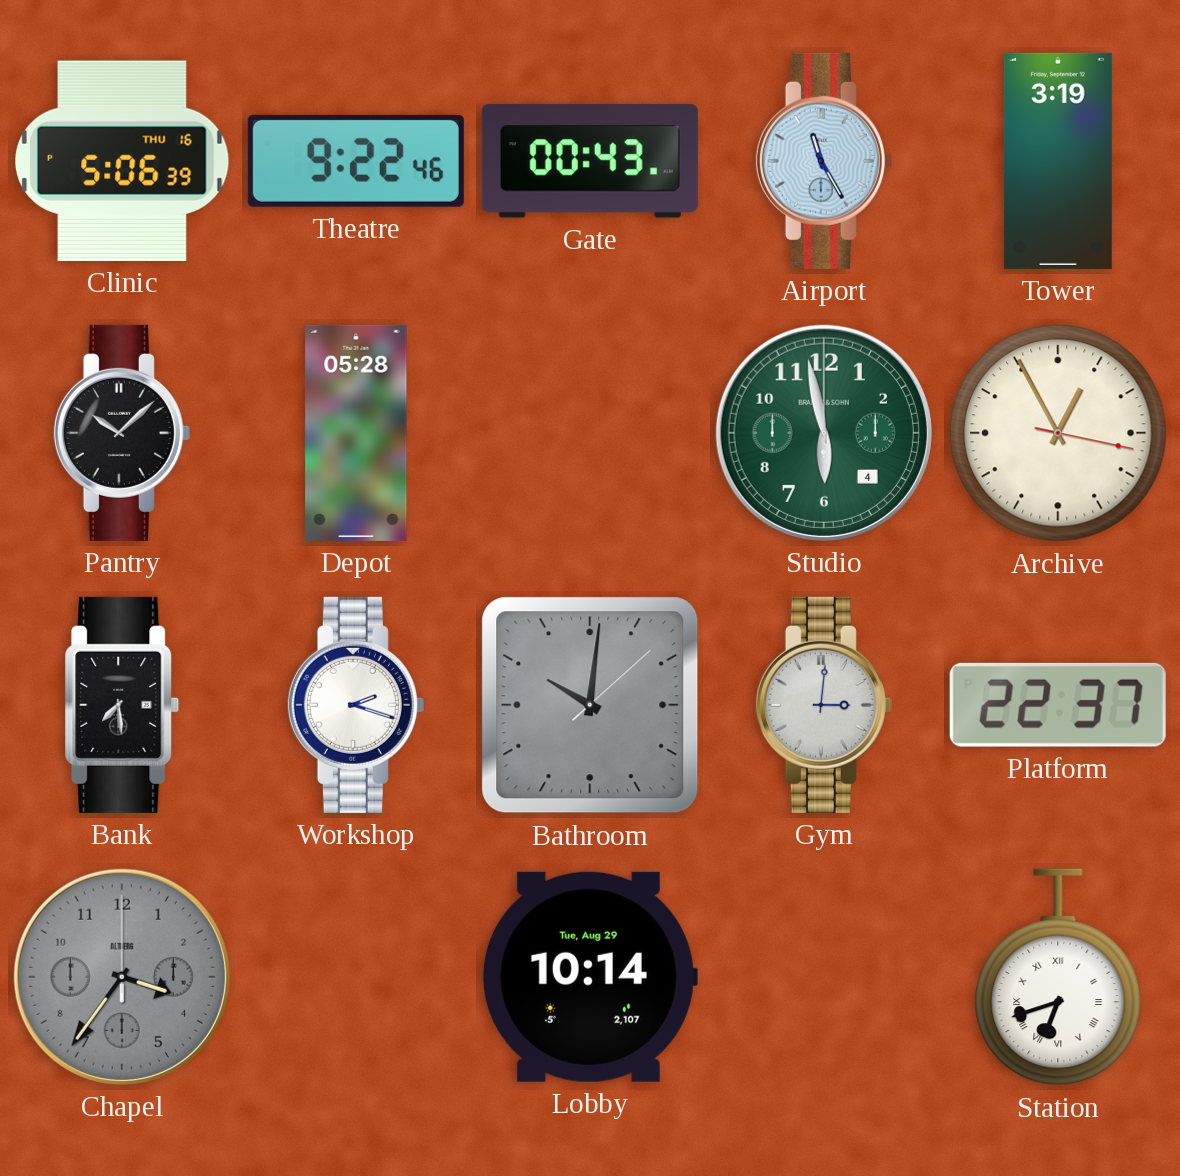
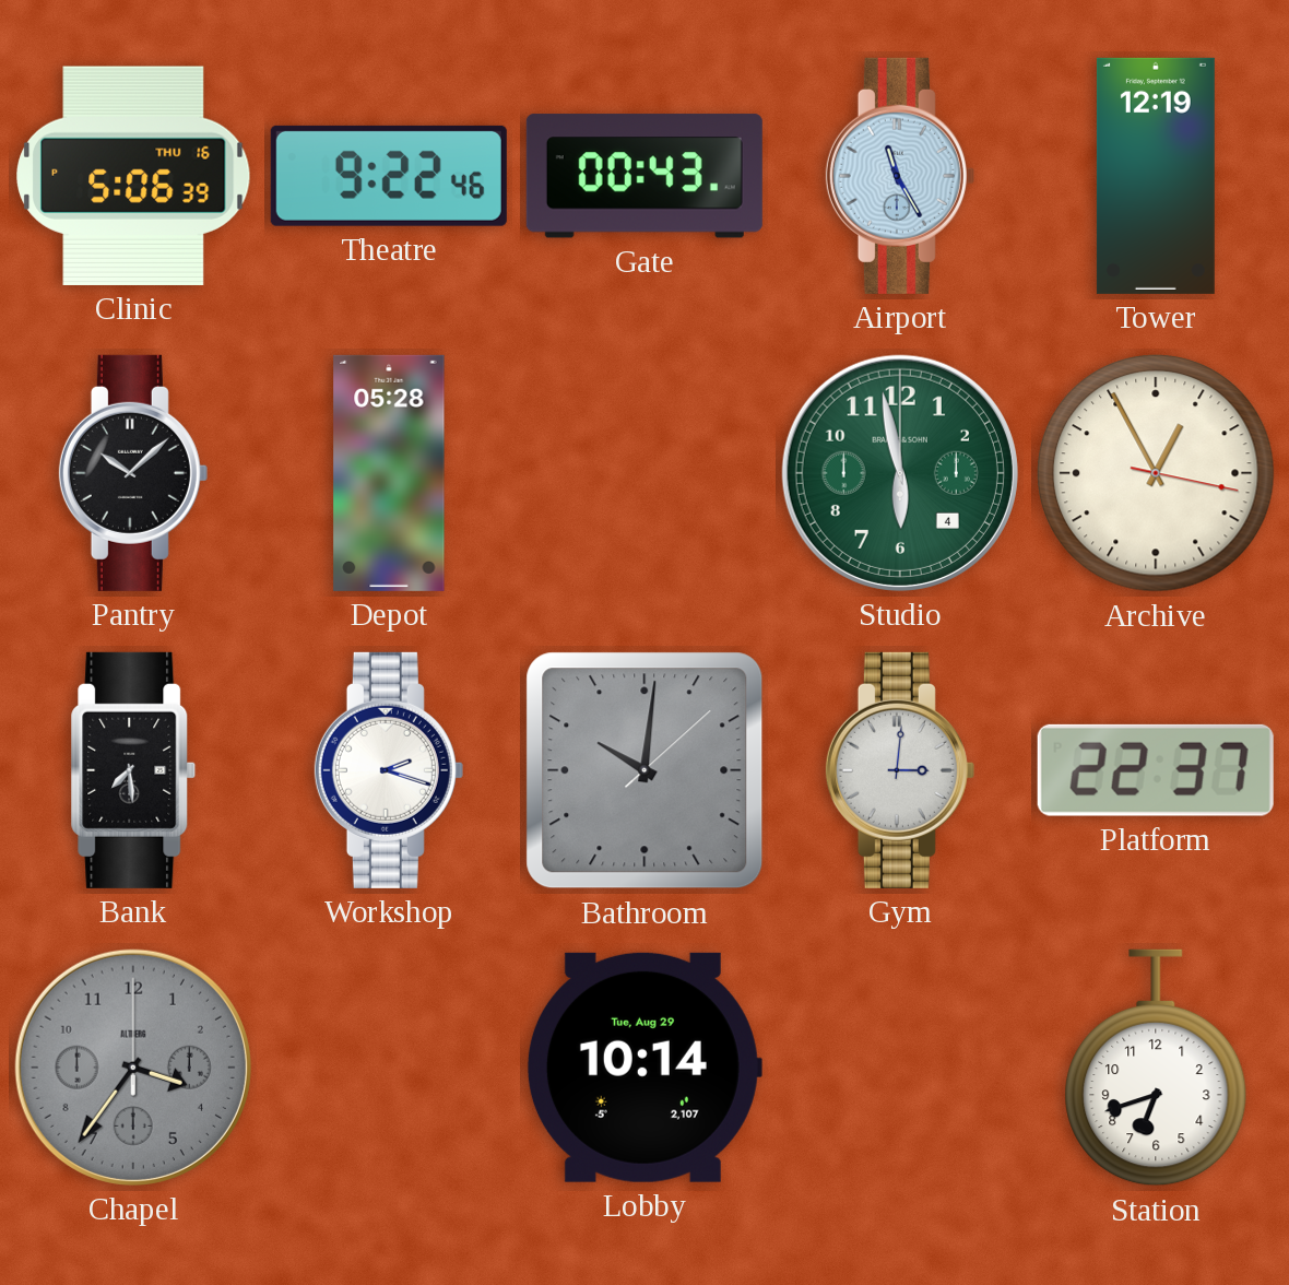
Tower: 3:19 -> 12:19 (1156, 176)
Station numerals: Roman -> Arabic (1156, 1068)
